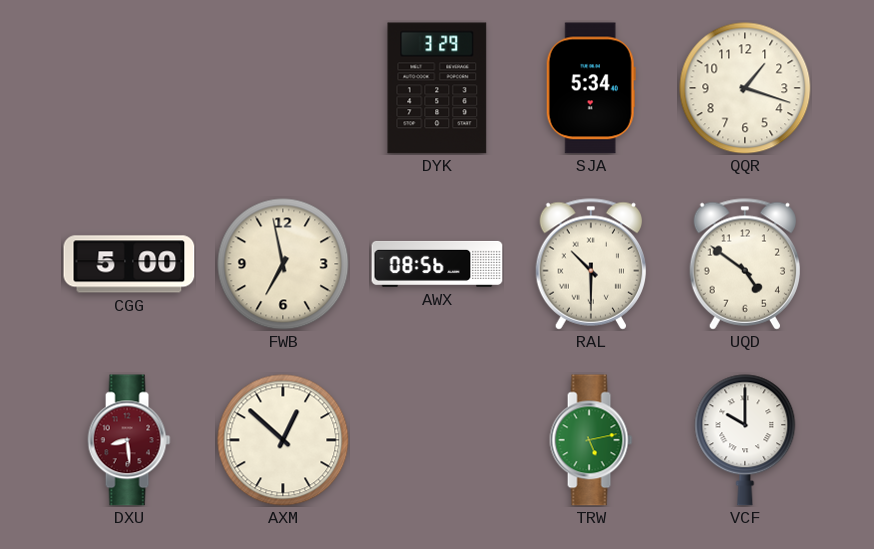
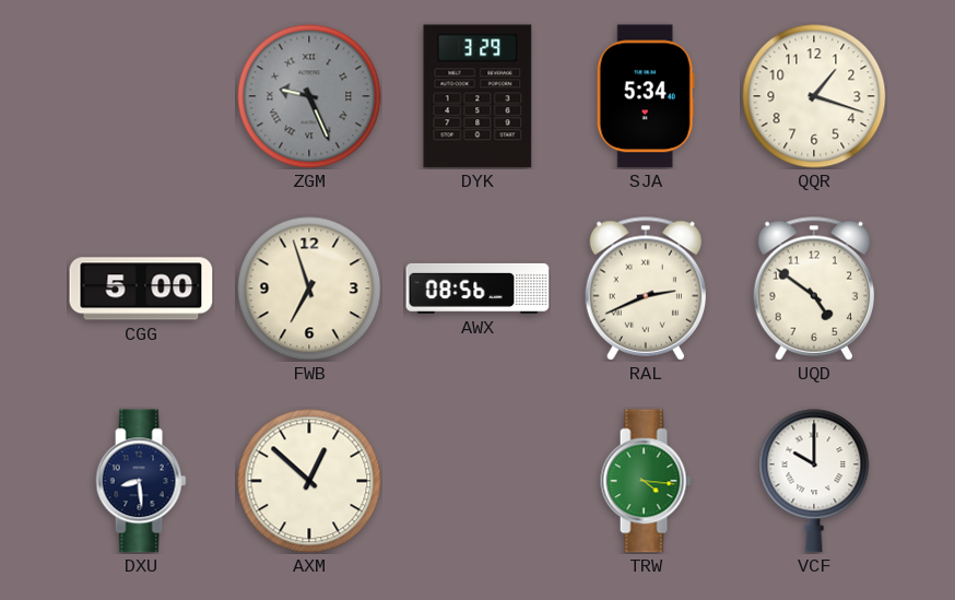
ZGM: none -> 9:26 (309, 96)
FWB: 6:58 -> 6:57 (309, 289)
RAL: 10:30 -> 2:41 (645, 289)
DXU dial: burgundy -> navy (141, 481)
TRW: 5:13 -> 4:16 (646, 481)
